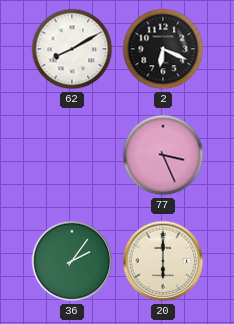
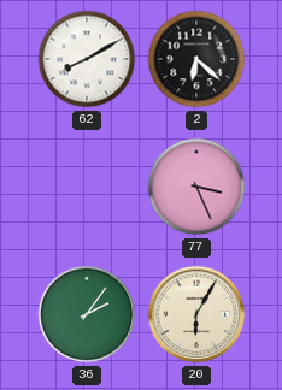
2: 6:19 -> 6:22 (196, 59)
20: 6:00 -> 6:05 (196, 314)
